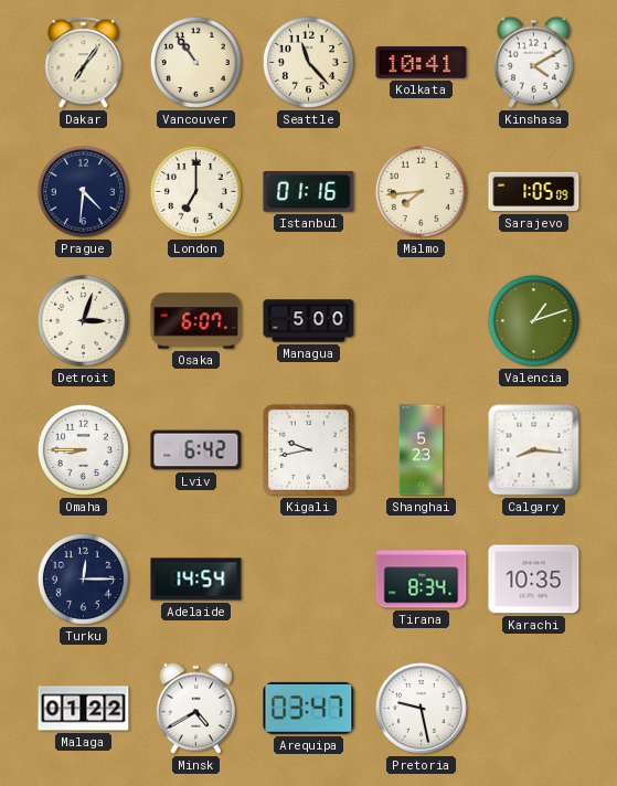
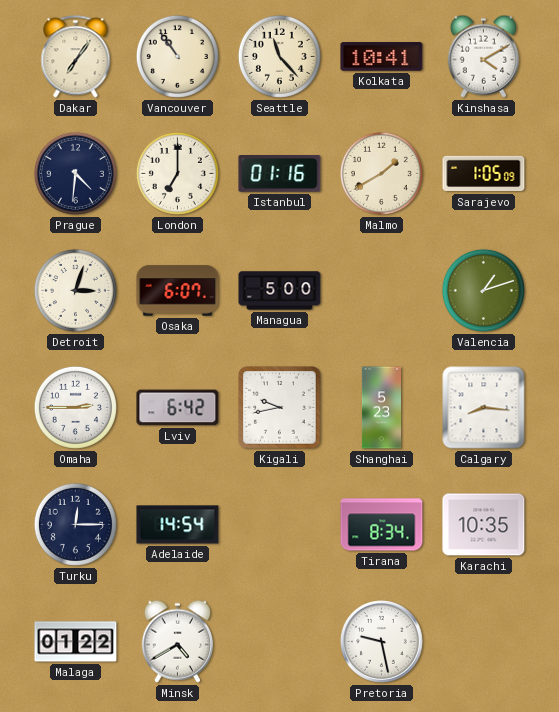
Malmo: 7:44 -> 1:40 (381, 173)
Omaha: 8:45 -> 2:45 (75, 407)
Arequipa: 03:47 -> none (309, 708)
